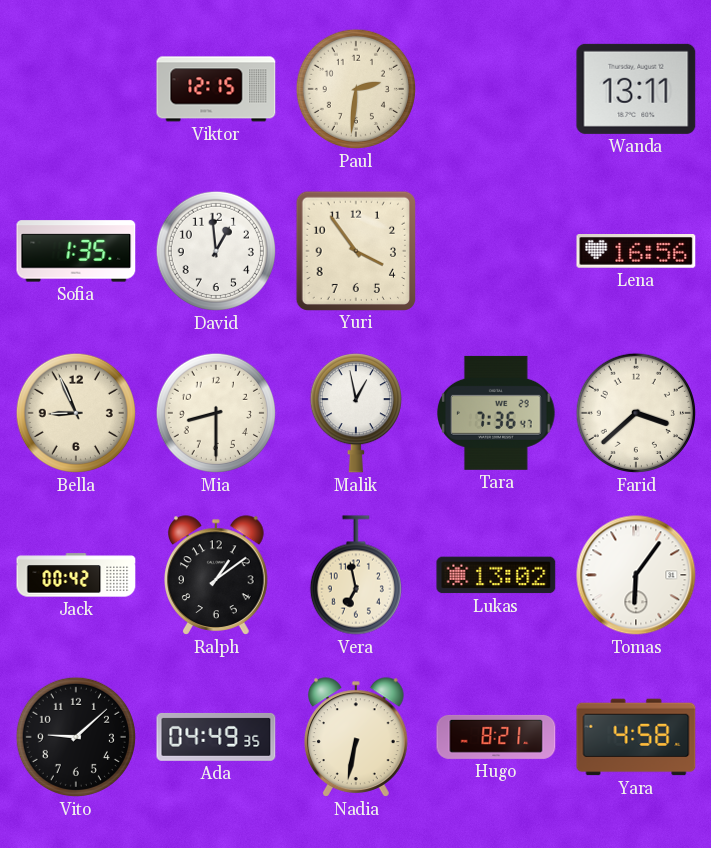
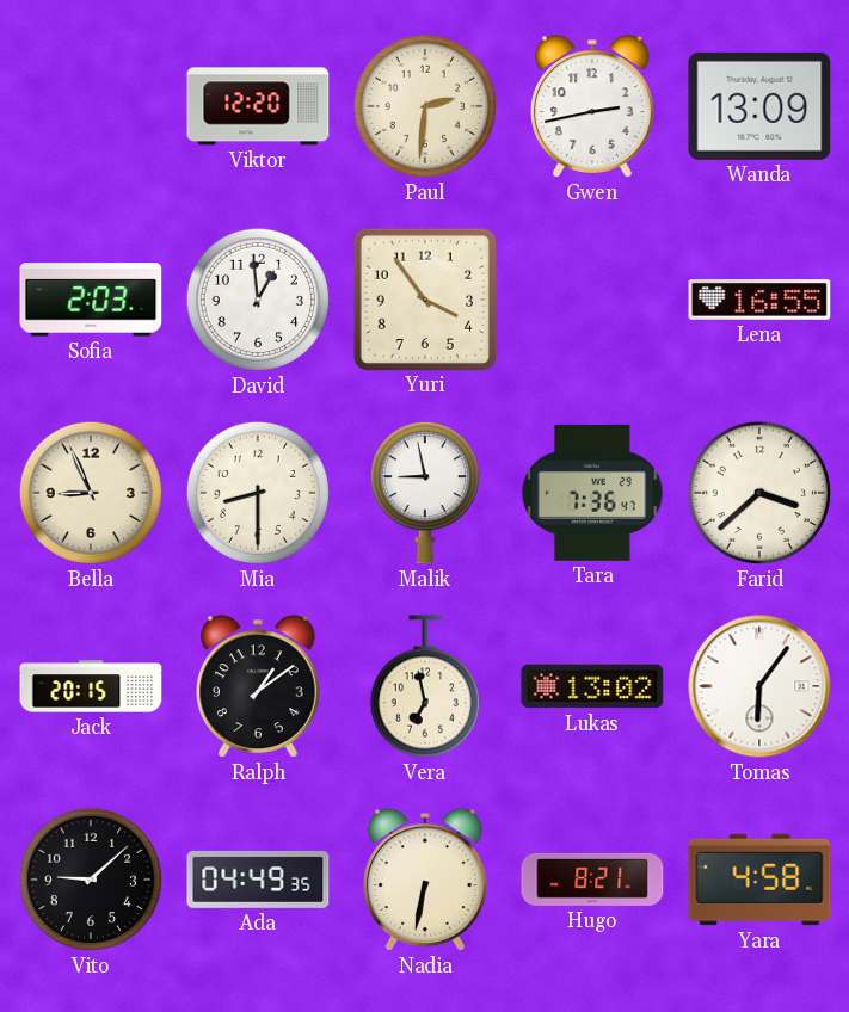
Viktor: 12:15 -> 12:20 (258, 106)
Gwen: none -> 2:43 (593, 106)
Wanda: 13:11 -> 13:09 (759, 106)
Sofia: 1:35 -> 2:03 (91, 300)
Lena: 16:56 -> 16:55 (759, 300)
Malik: 12:58 -> 8:58 (425, 493)
Jack: 00:42 -> 20:15 (91, 686)
